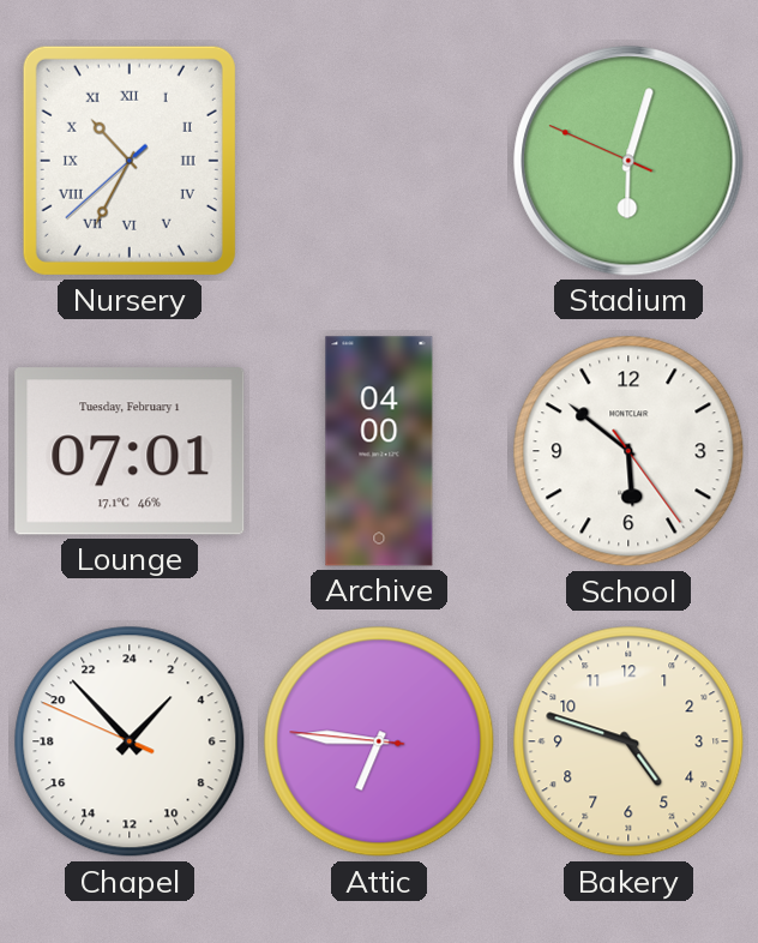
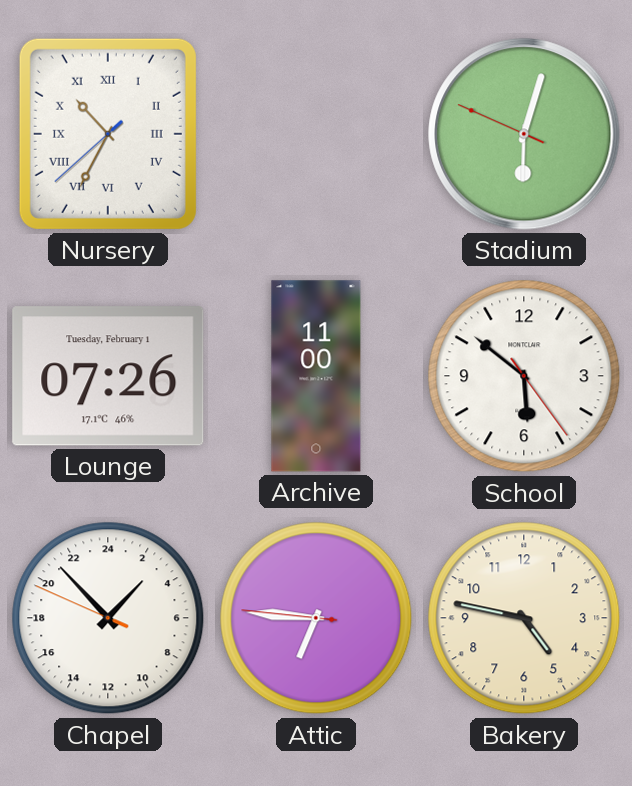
Lounge: 07:01 -> 07:26 (108, 376)
Archive: 04:00 -> 11:00 (316, 376)
Bakery: 4:48 -> 4:47 (524, 618)
